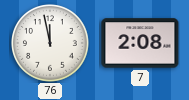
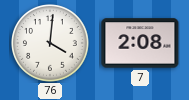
76: 11:58 -> 4:01 (51, 44)
